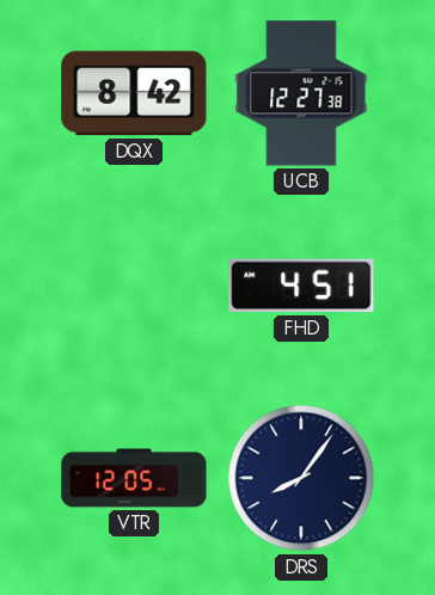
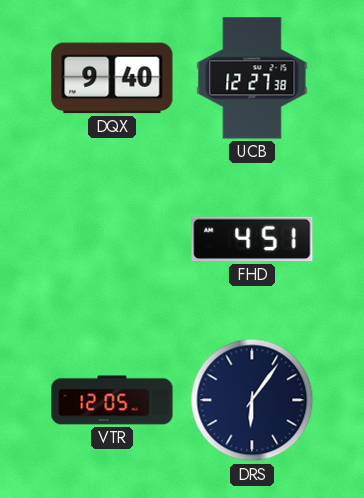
DQX: 8:42 -> 9:40 (112, 78)
DRS: 8:06 -> 6:06 (252, 400)
